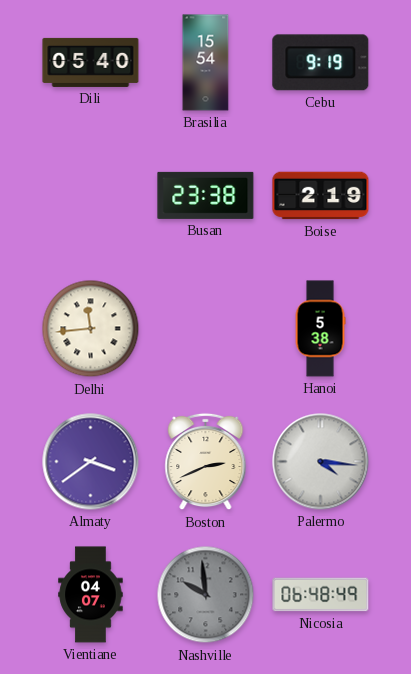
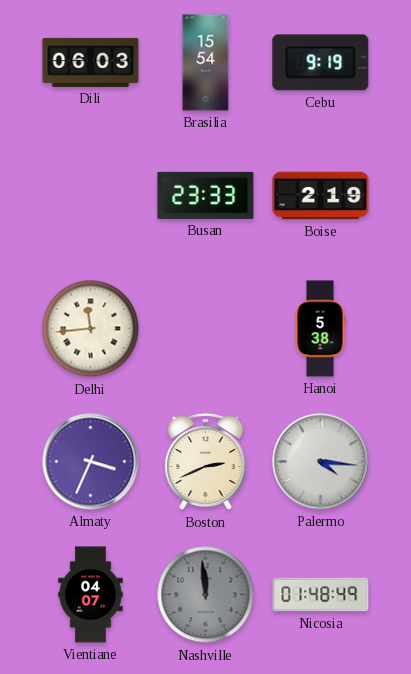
Dili: 05:40 -> 06:03 (91, 62)
Busan: 23:38 -> 23:33 (206, 195)
Almaty: 3:39 -> 3:34 (91, 462)
Nashville: 9:59 -> 11:59 (206, 595)
Nicosia: 06:48 -> 01:48 (321, 595)
